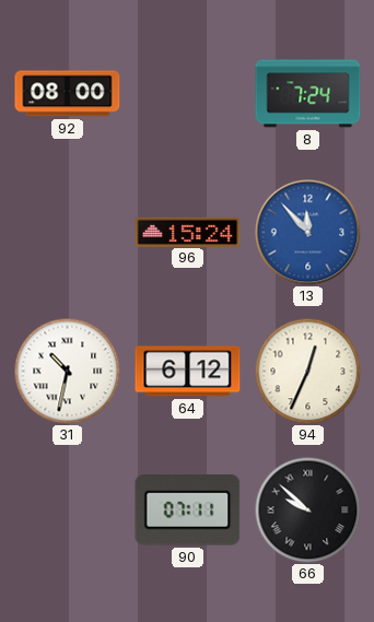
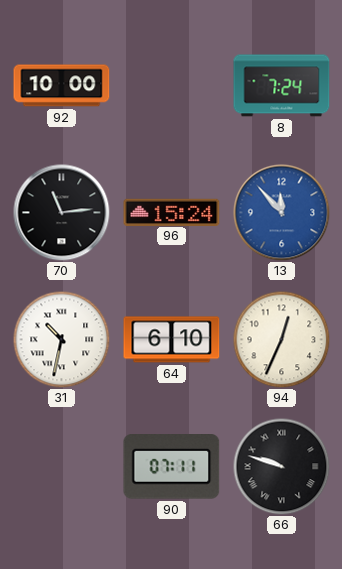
92: 08:00 -> 10:00 (62, 86)
70: none -> 11:14 (62, 213)
64: 6:12 -> 6:10 (172, 340)
66: 9:52 -> 9:48 (281, 466)
